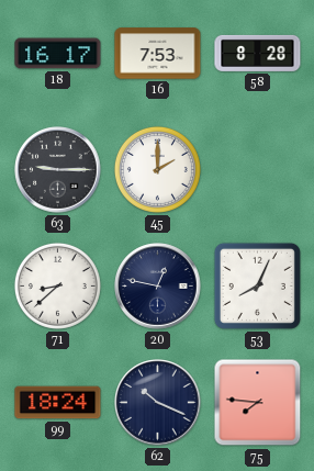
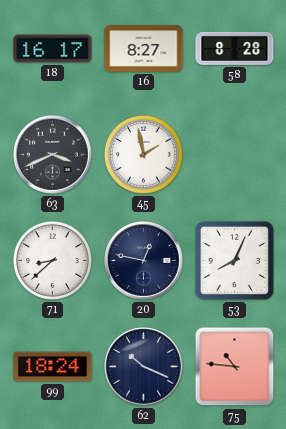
16: 7:53 -> 8:27 (144, 49)
63: 9:15 -> 3:41 (53, 155)
45: 2:00 -> 1:58 (143, 154)
75: 7:46 -> 10:46 (235, 367)
